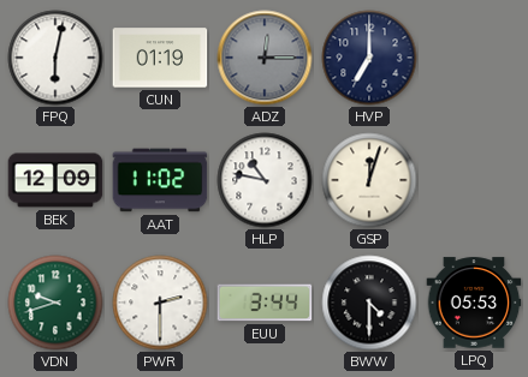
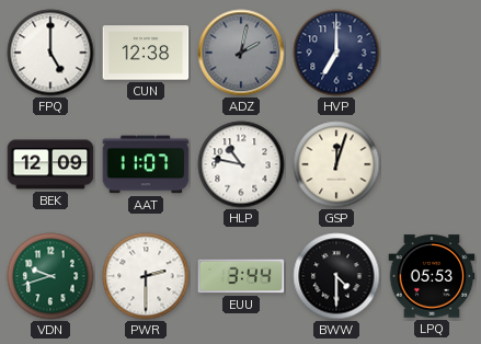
FPQ: 6:02 -> 5:00 (50, 53)
CUN: 01:19 -> 12:38 (146, 53)
ADZ: 12:15 -> 2:02 (241, 53)
AAT: 11:02 -> 11:07 (146, 164)
